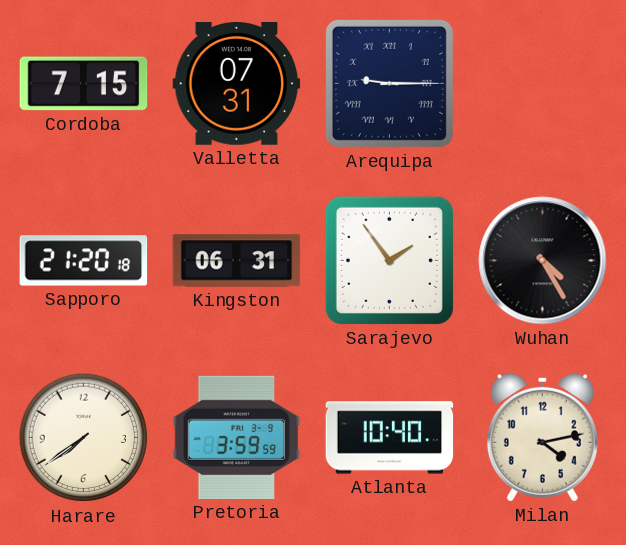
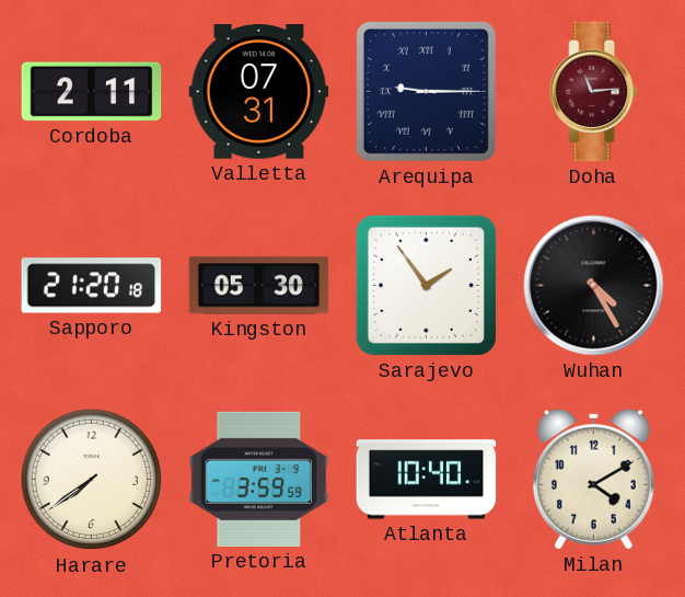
Cordoba: 7:15 -> 2:11 (92, 92)
Doha: none -> 11:14 (595, 92)
Kingston: 06:31 -> 05:30 (259, 286)
Milan: 4:13 -> 4:10 (593, 479)
